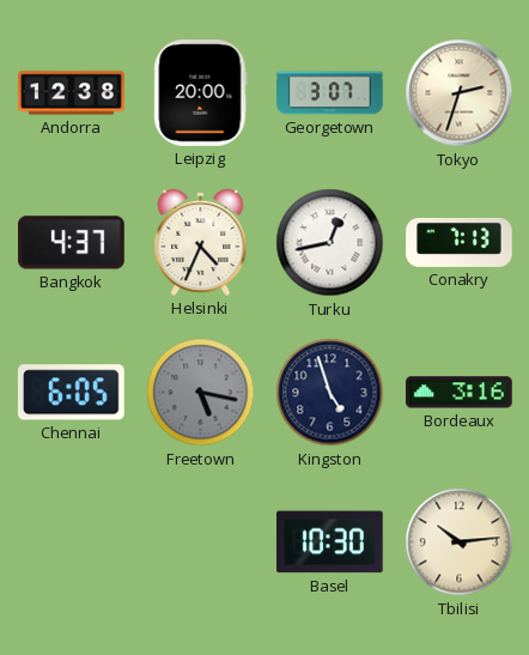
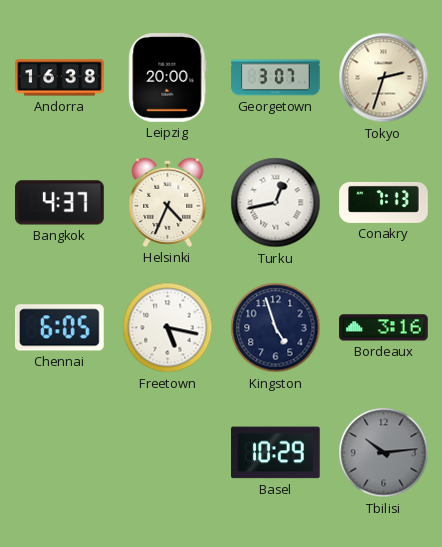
Andorra: 12:38 -> 16:38 (60, 78)
Freetown dial: grey -> white (168, 328)
Basel: 10:30 -> 10:29 (276, 453)
Tbilisi dial: cream -> grey (384, 453)
